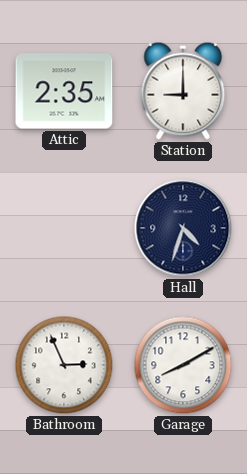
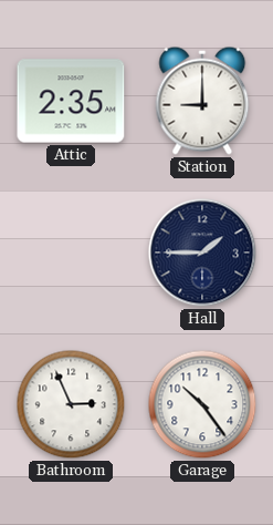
Hall: 4:33 -> 1:45 (202, 253)
Garage: 8:10 -> 10:24 (202, 404)
